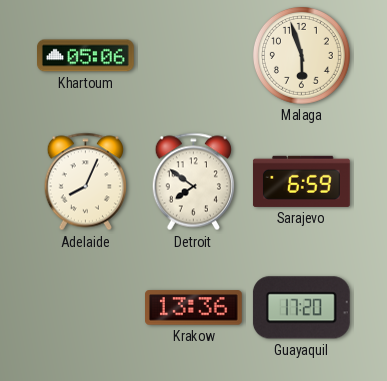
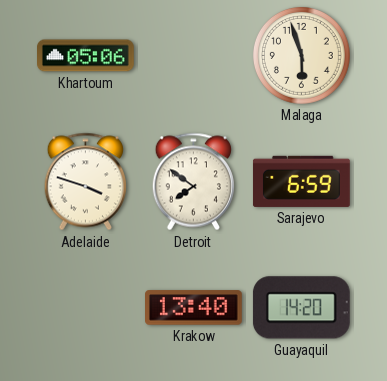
Adelaide: 8:04 -> 3:48 (85, 182)
Krakow: 13:36 -> 13:40 (194, 308)
Guayaquil: 17:20 -> 14:20 (301, 308)
